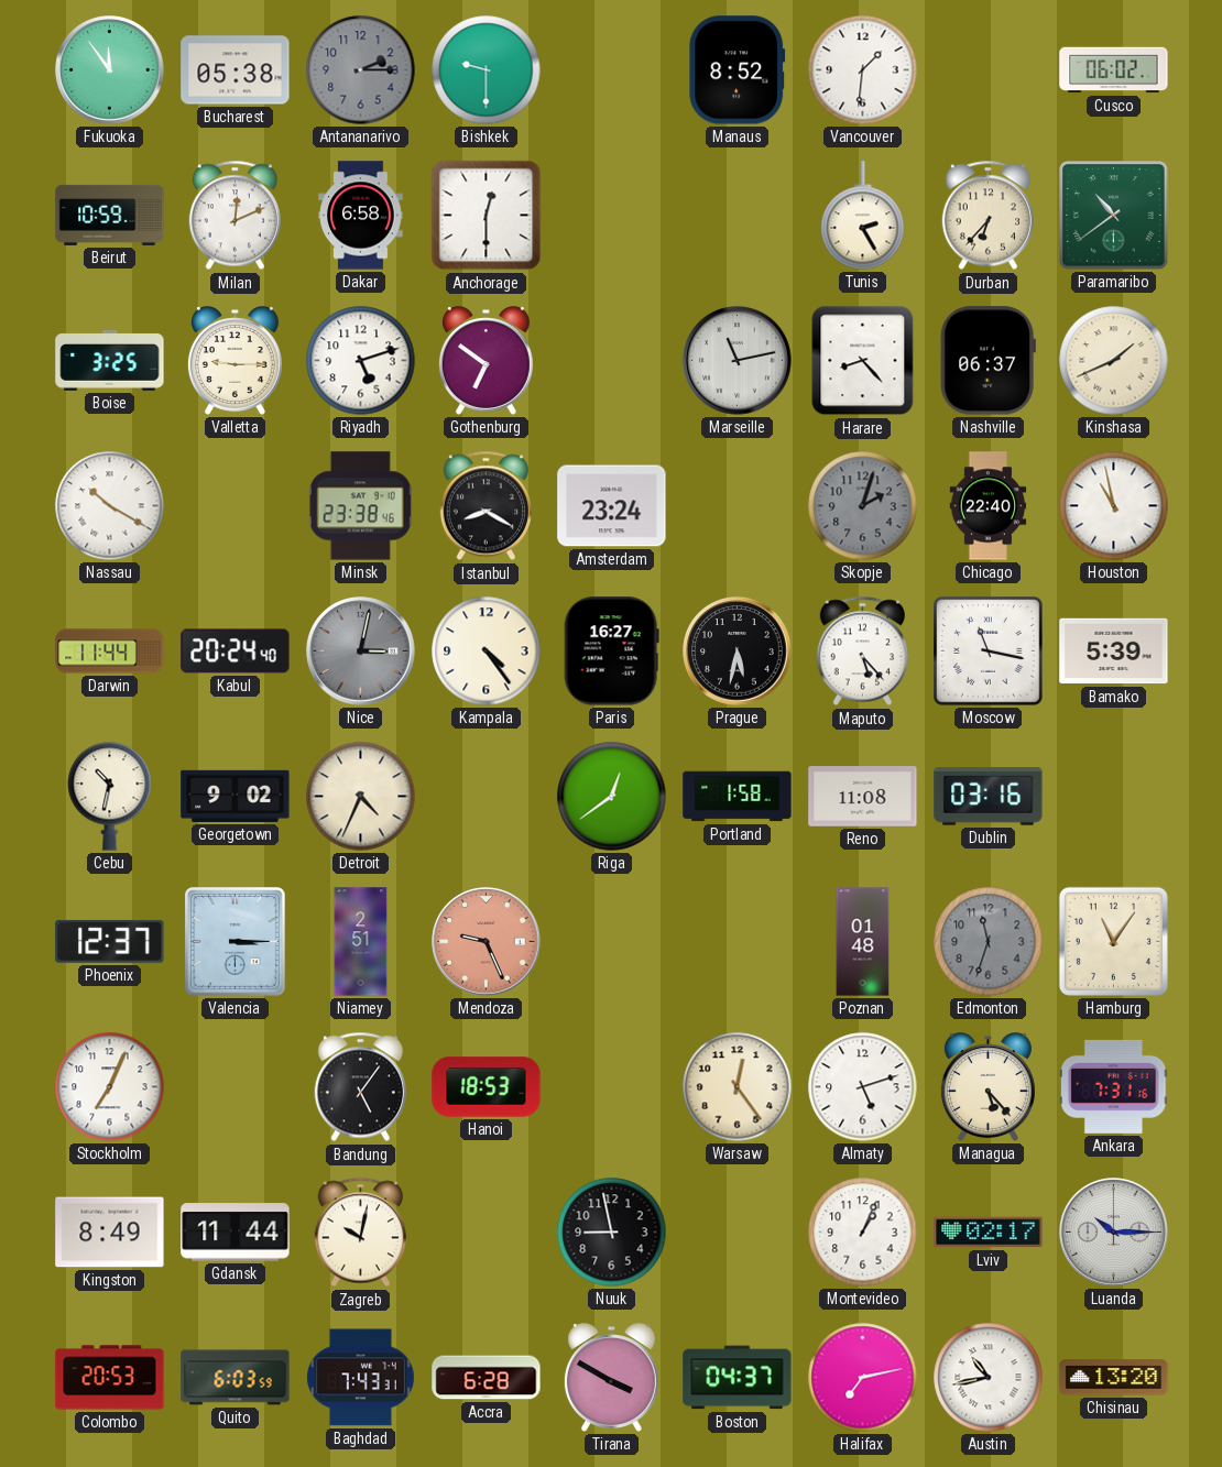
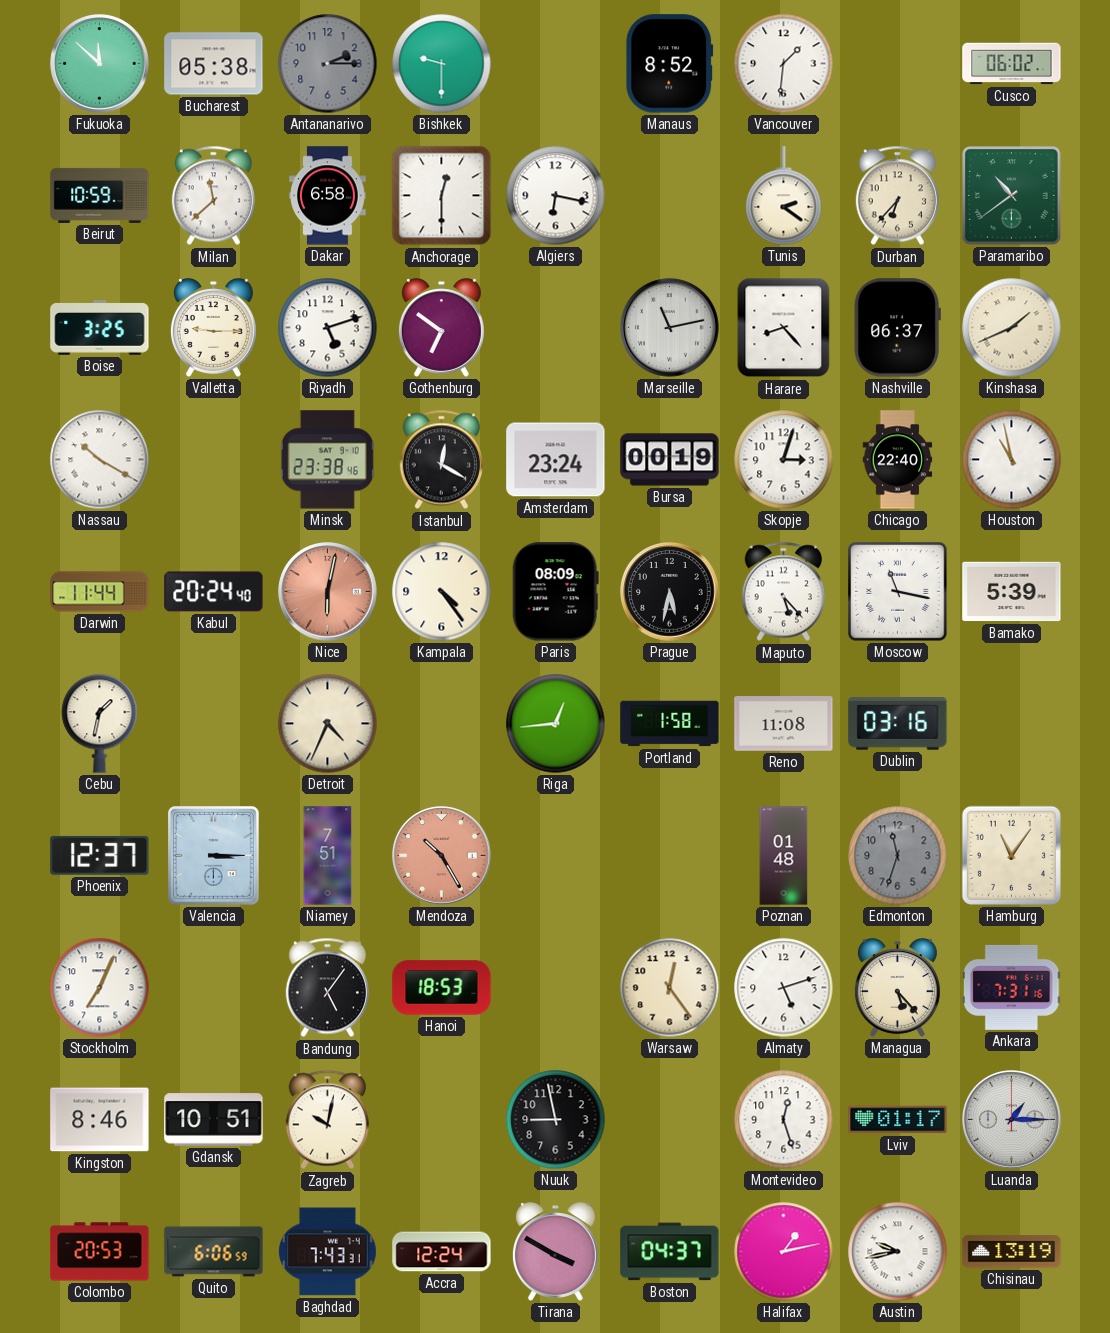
Fukuoka: 11:54 -> 11:52 (100, 64)
Milan: 12:11 -> 11:38 (213, 196)
Algiers: none -> 6:17 (556, 196)
Tunis: 2:25 -> 2:21 (784, 196)
Istanbul: 8:20 -> 12:20 (441, 460)
Bursa: none -> 00:19 (670, 460)
Skopje: 2:03 -> 3:03 (784, 460)
Skopje dial: grey -> white (784, 460)
Nice: 3:02 -> 6:02 (328, 592)
Nice dial: grey -> salmon (328, 592)
Paris: 16:27 -> 08:09 (555, 592)
Cebu: 10:32 -> 1:32 (100, 724)
Georgetown: 9:02 -> none (236, 796)
Riga: 12:39 -> 12:44 (556, 724)
Niamey: 2:51 -> 7:51 (328, 856)
Mendoza: 9:26 -> 10:25 (442, 856)
Kingston: 8:49 -> 8:46 (100, 1120)
Gdansk: 11:44 -> 10:51 (214, 1120)
Montevideo: 1:04 -> 12:27 (784, 1120)
Lviv: 02:17 -> 01:17 (898, 1120)
Luanda: 10:15 -> 1:15 (1012, 1120)
Quito: 6:03 -> 6:06 (214, 1252)
Accra: 6:28 -> 12:24 (442, 1252)
Halifax: 7:13 -> 1:13 (784, 1252)
Austin: 10:43 -> 9:43 (898, 1252)
Chisinau: 13:20 -> 13:19 (1012, 1252)
